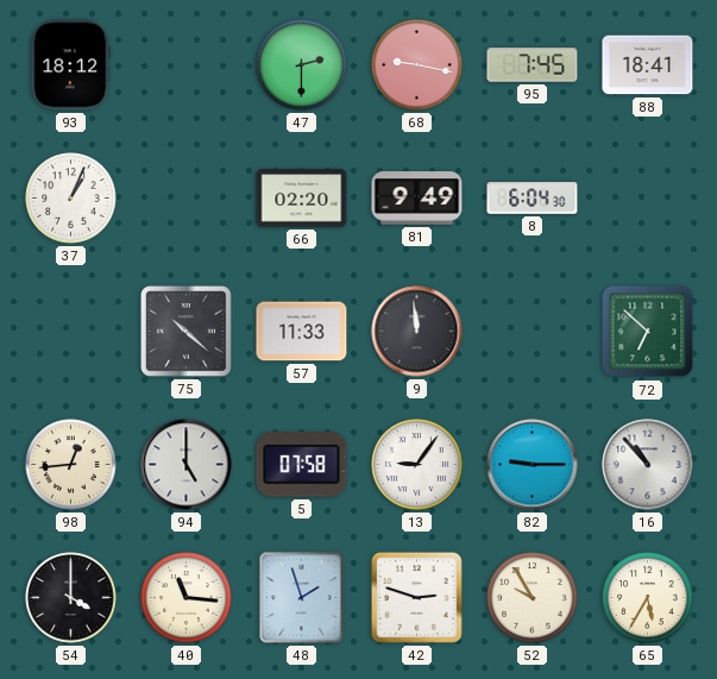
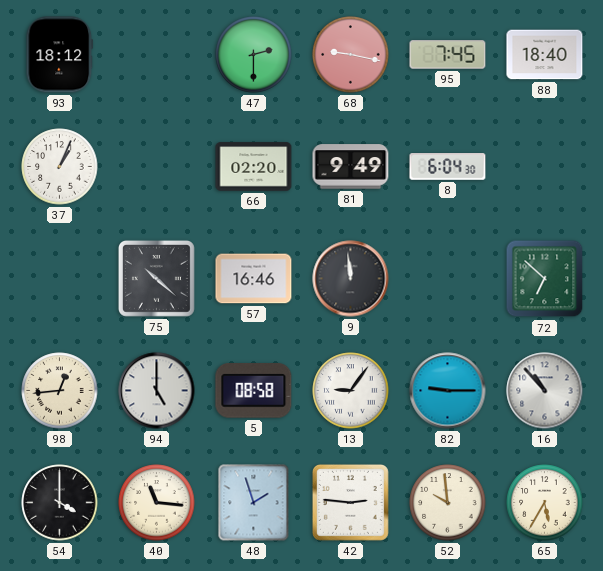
88: 18:41 -> 18:40 (545, 55)
57: 11:33 -> 16:46 (254, 279)
5: 07:58 -> 08:58 (254, 391)
42: 2:48 -> 2:46 (350, 502)
52: 9:55 -> 9:59 (448, 503)
